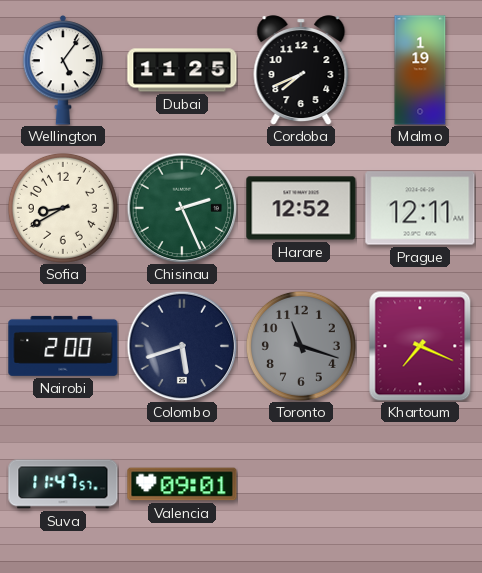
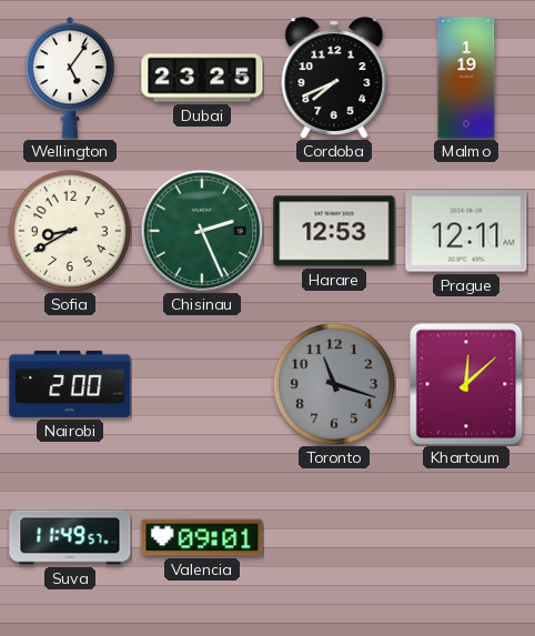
Dubai: 11:25 -> 23:25 (202, 78)
Harare: 12:52 -> 12:53 (334, 231)
Colombo: 5:42 -> none (182, 346)
Khartoum: 7:19 -> 12:08 (466, 384)
Suva: 11:47 -> 11:49 (70, 537)
